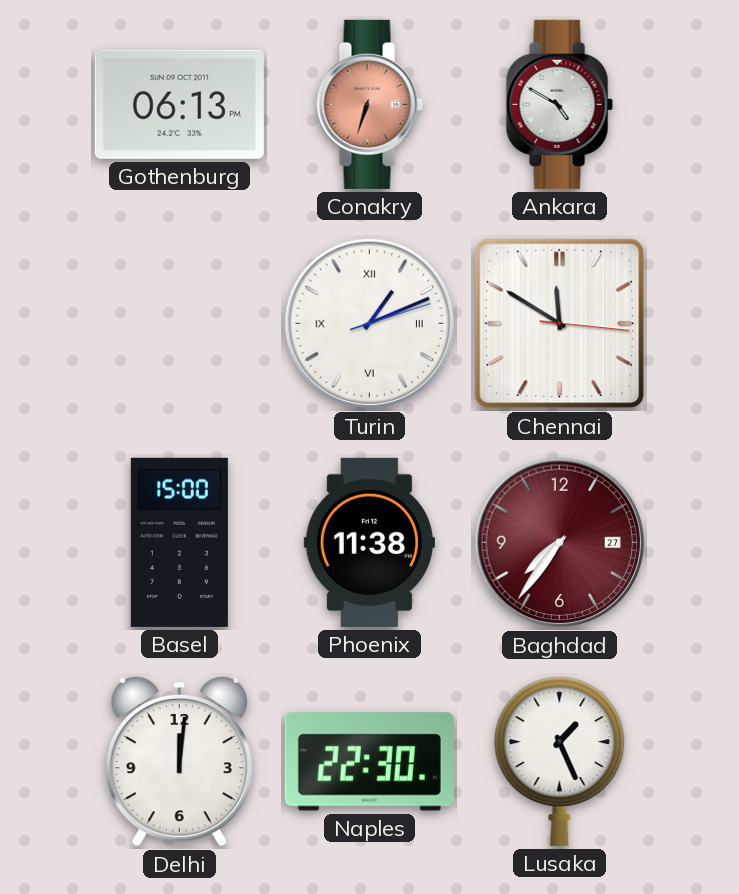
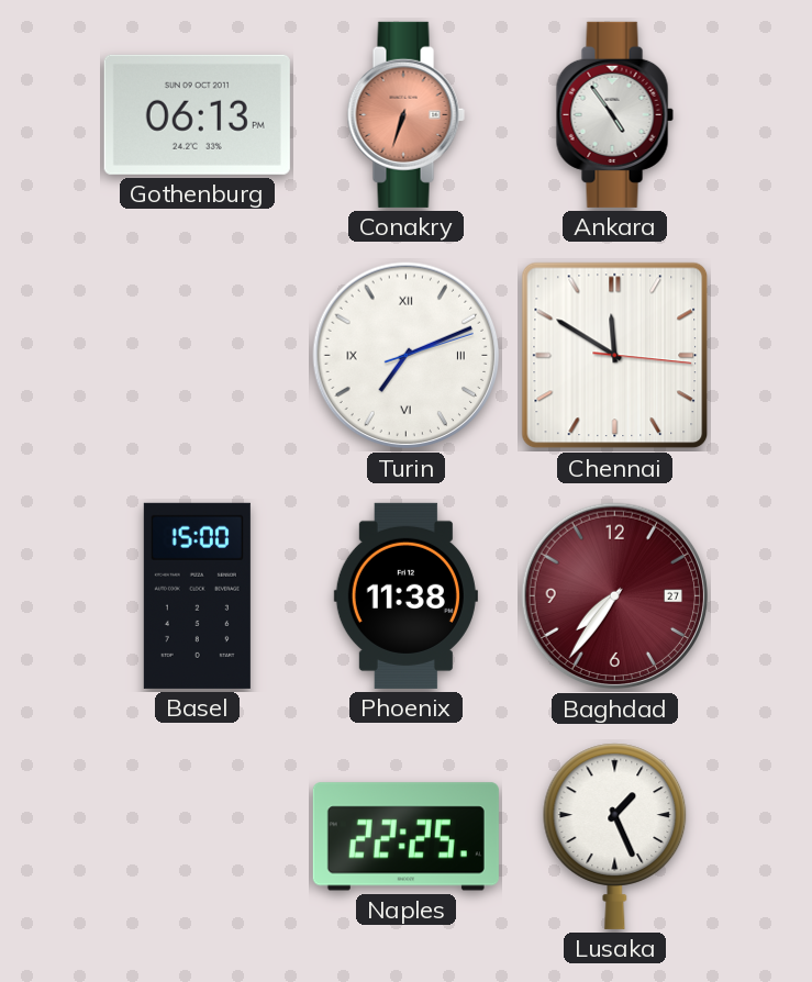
Ankara: 4:50 -> 4:54 (614, 114)
Turin: 1:11 -> 7:11 (407, 356)
Delhi: 12:01 -> none (179, 761)
Naples: 22:30 -> 22:25 (405, 837)
